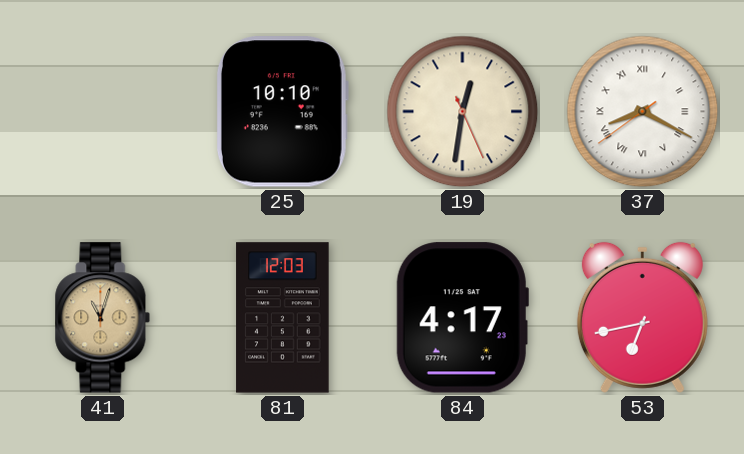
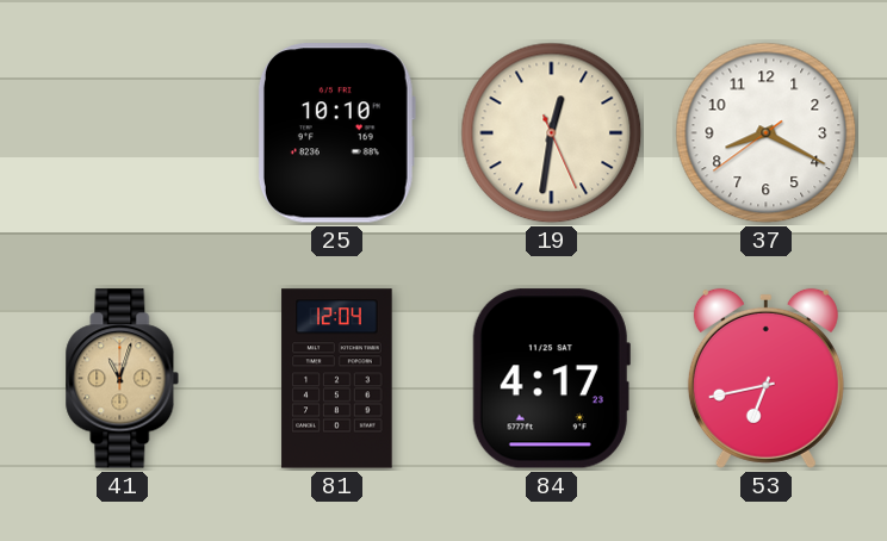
37 numerals: Roman -> Arabic (767, 133)
81: 12:03 -> 12:04 (337, 379)
